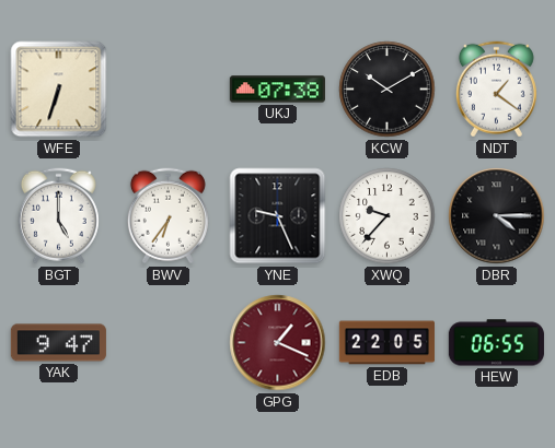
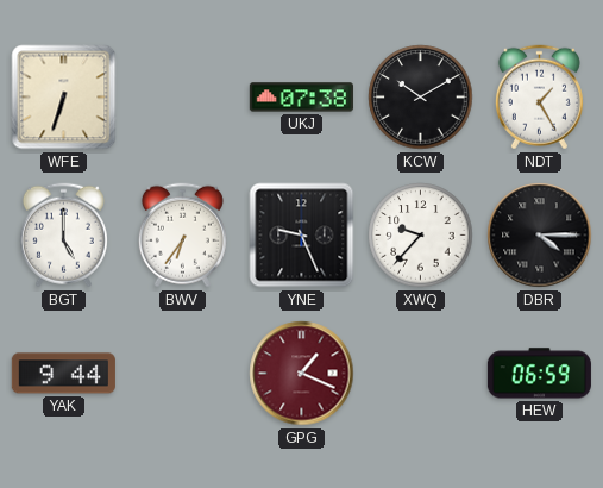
NDT: 1:21 -> 1:25 (539, 98)
YAK: 9:47 -> 9:44 (63, 374)
EDB: 22:05 -> none (386, 343)
HEW: 06:55 -> 06:59 (539, 374)
